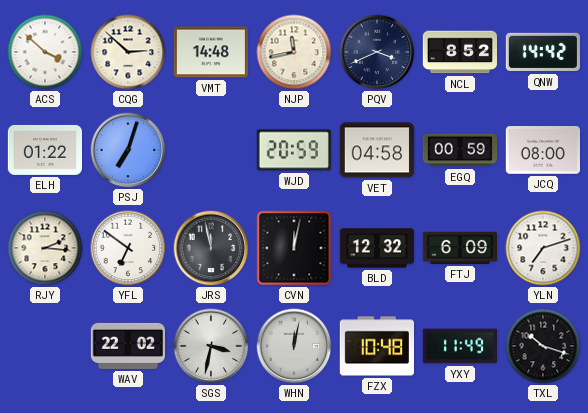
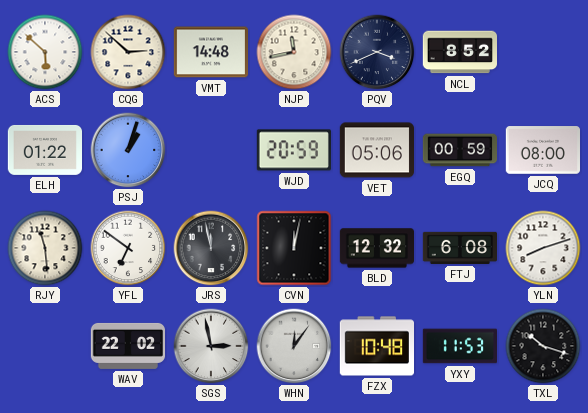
ACS: 3:52 -> 5:52 (45, 52)
QNW: 14:42 -> none (542, 52)
PSJ: 7:03 -> 1:03 (128, 150)
VET: 04:58 -> 05:06 (376, 150)
RJY: 2:16 -> 11:29 (45, 248)
FTJ: 6:09 -> 6:08 (459, 248)
YLN: 7:12 -> 8:12 (543, 248)
SGS: 3:32 -> 2:58 (211, 346)
WHN: 12:02 -> 12:06 (294, 346)
YXY: 11:49 -> 11:53 (459, 346)
